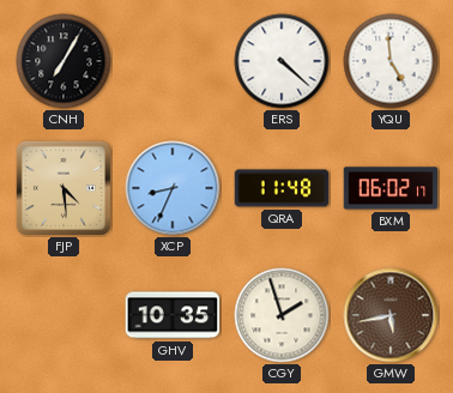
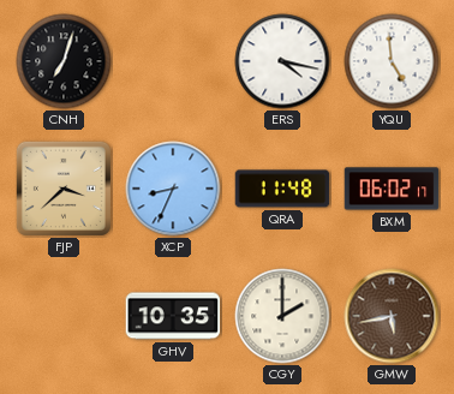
CNH: 7:05 -> 7:03 (64, 61)
ERS: 4:22 -> 4:17 (282, 61)
FJP: 4:29 -> 3:38 (64, 189)
CGY: 1:57 -> 2:00 (282, 316)
